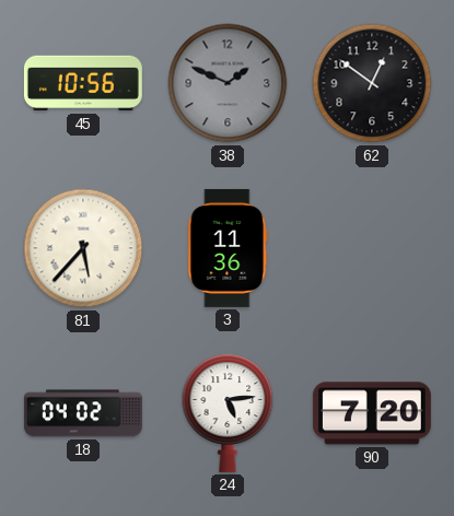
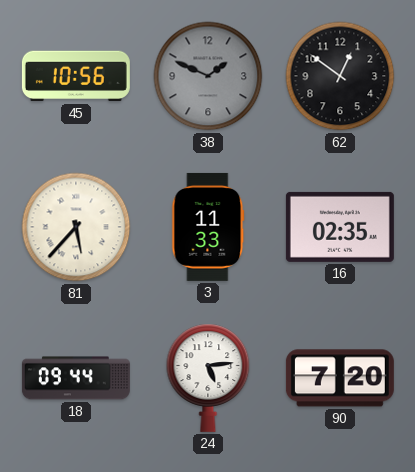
3: 11:36 -> 11:33 (208, 227)
16: none -> 02:35 (340, 227)
18: 04:02 -> 09:44 (76, 378)
